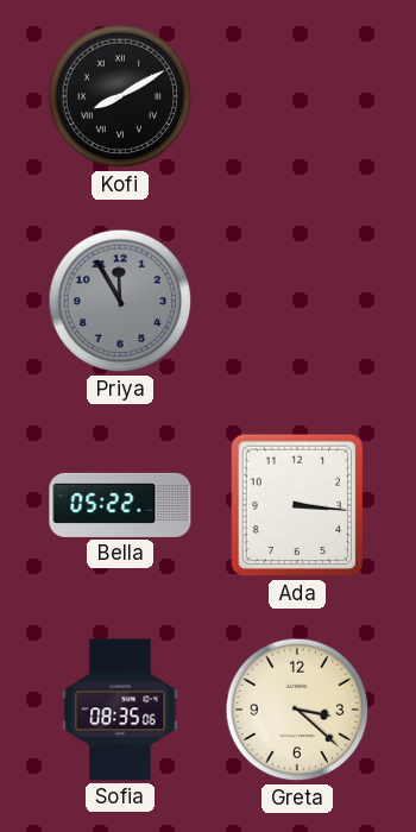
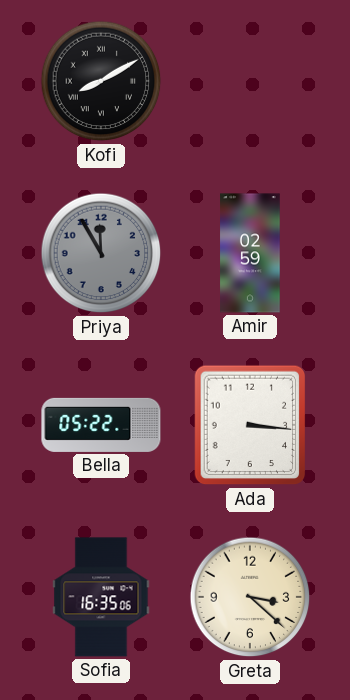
Amir: none -> 02:59 (250, 253)
Sofia: 08:35 -> 16:35 (101, 597)
